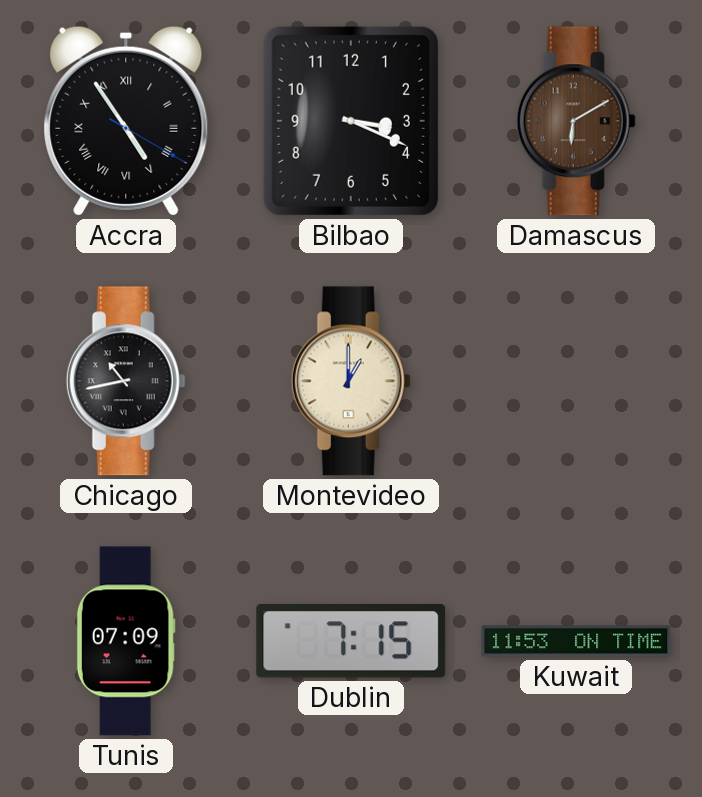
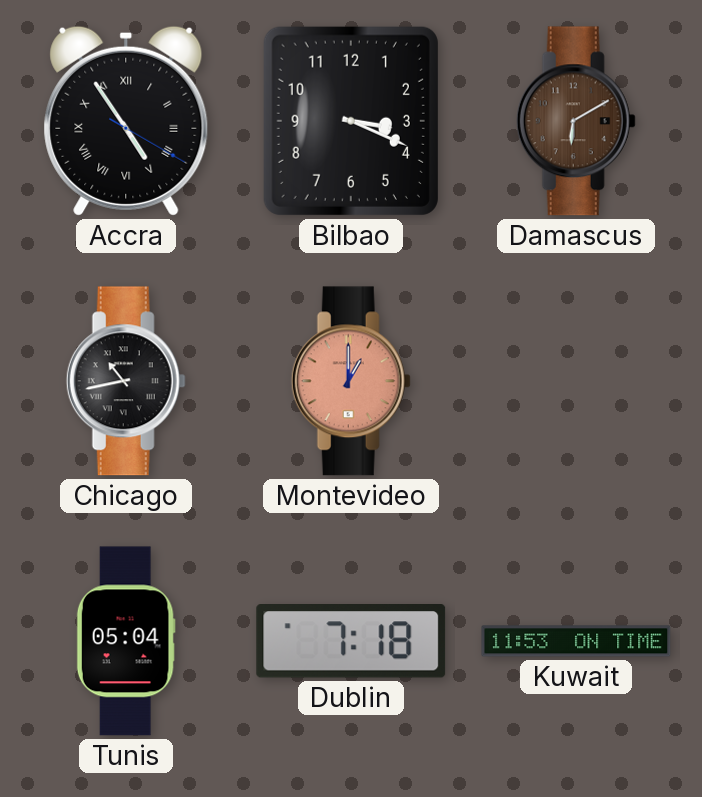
Montevideo dial: cream -> salmon (351, 381)
Tunis: 07:09 -> 05:04 (126, 641)
Dublin: 7:15 -> 7:18 (351, 642)
